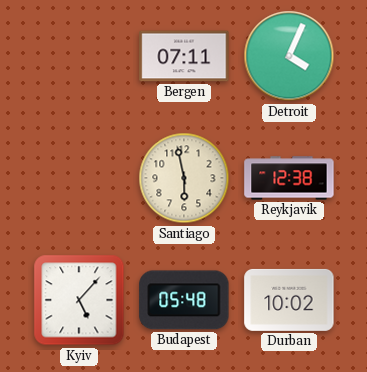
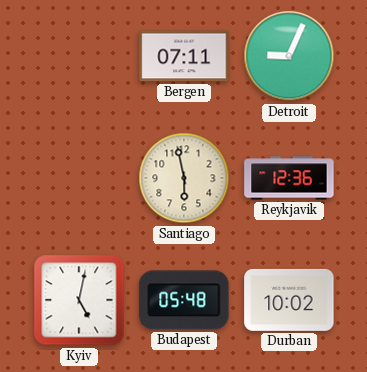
Detroit: 4:04 -> 9:04 (289, 56)
Reykjavik: 12:38 -> 12:36 (289, 178)
Kyiv: 5:07 -> 5:02 (79, 300)
